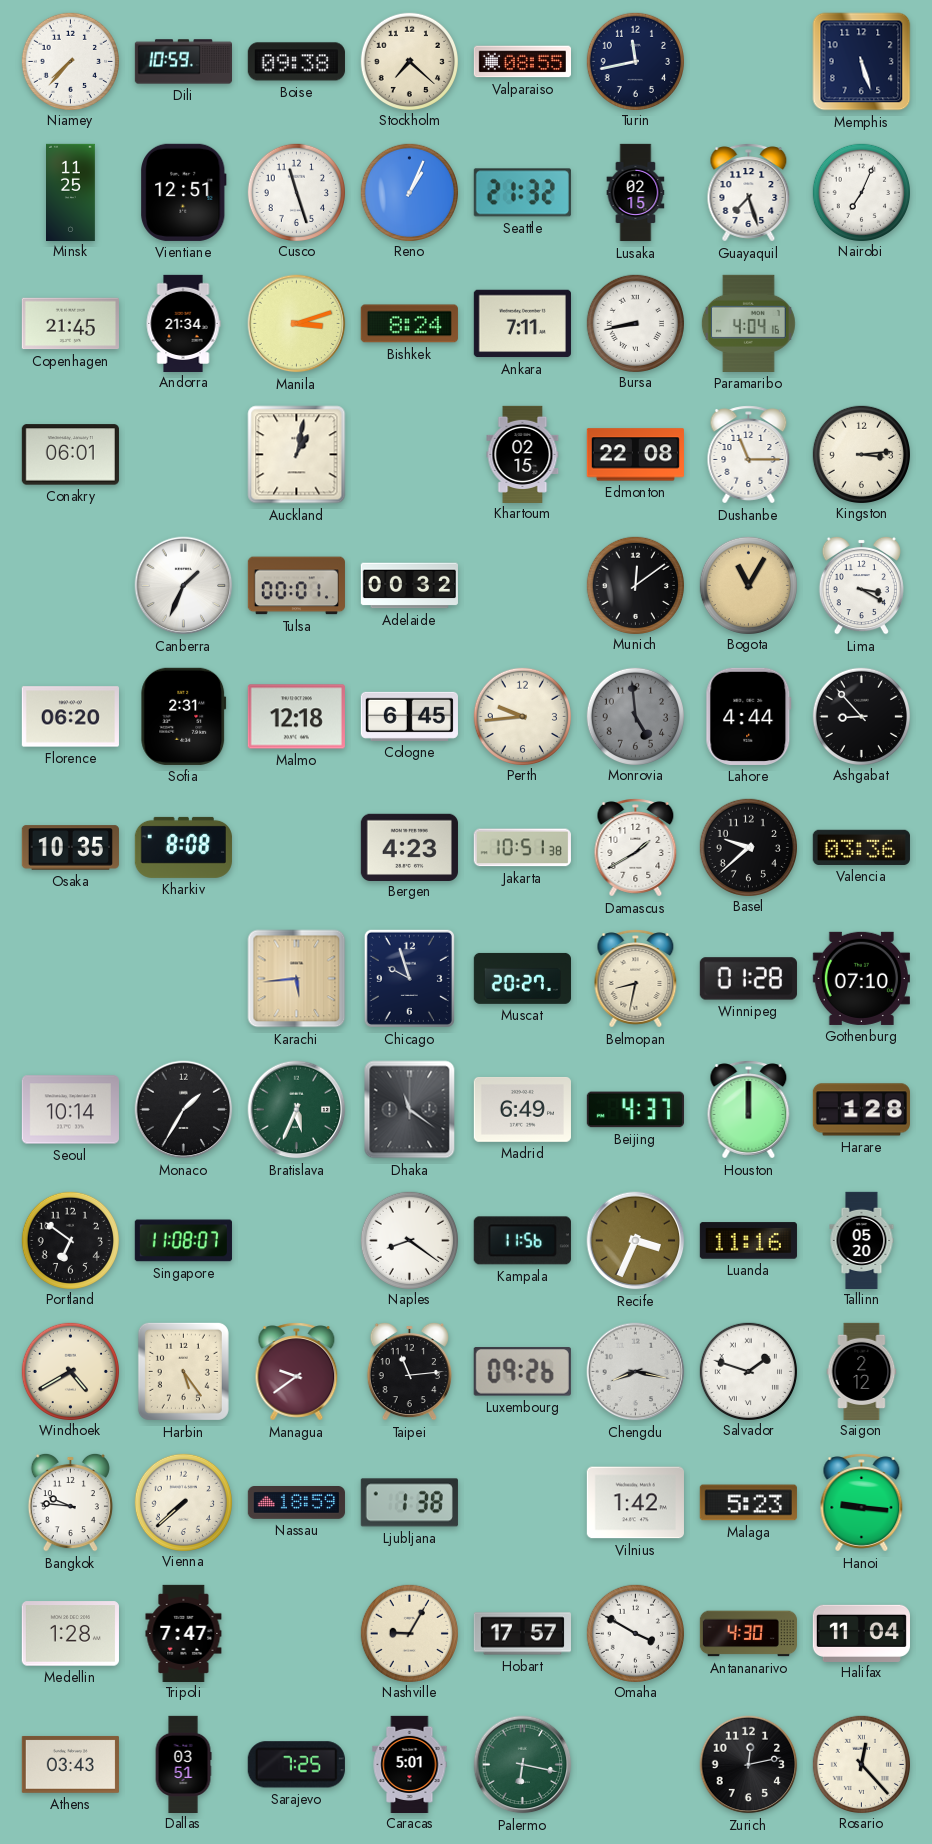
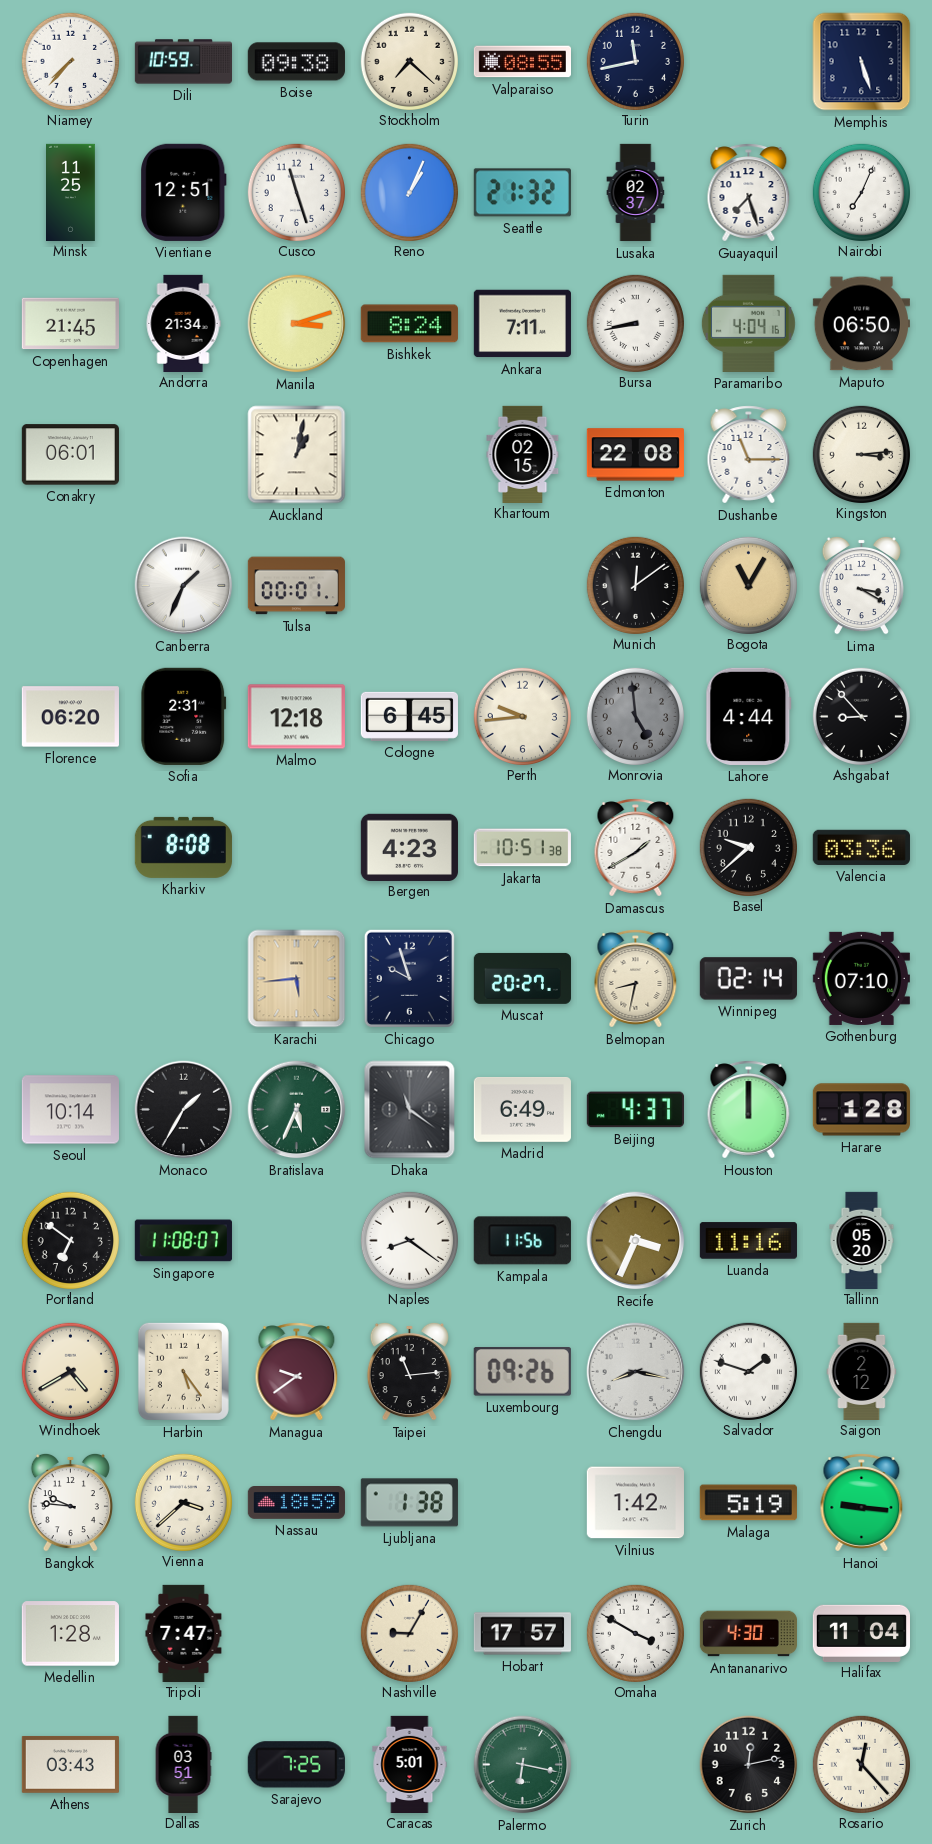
Lusaka: 02:15 -> 02:37 (636, 193)
Maputo: none -> 06:50 (861, 324)
Adelaide: 00:32 -> none (409, 586)
Osaka: 10:35 -> none (70, 848)
Winnipeg: 01:28 -> 02:14 (748, 979)
Vienna: 7:38 -> 3:38 (183, 1502)
Malaga: 5:23 -> 5:19 (748, 1503)
